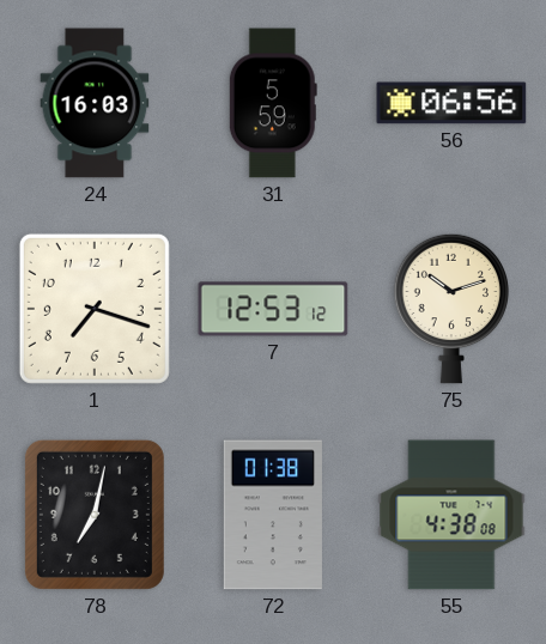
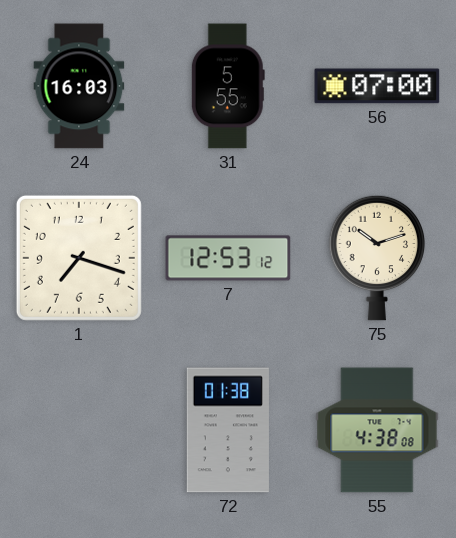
31: 5:59 -> 5:55 (228, 86)
56: 06:56 -> 07:00 (377, 86)
78: 7:02 -> none (95, 515)
